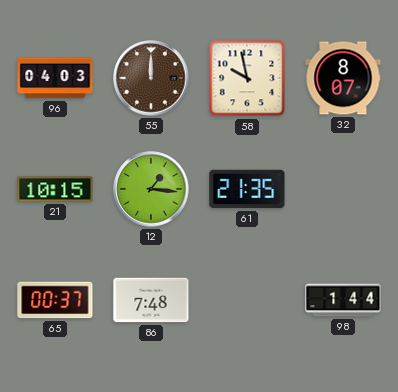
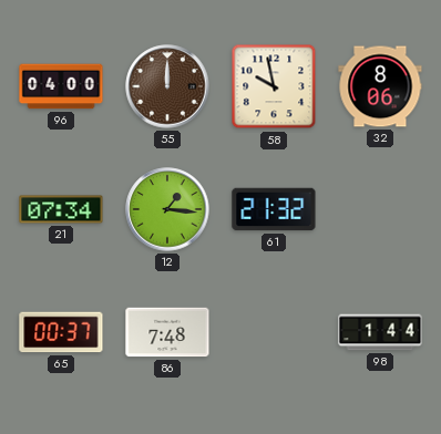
96: 04:03 -> 04:00 (61, 86)
32: 8:07 -> 8:06 (380, 86)
21: 10:15 -> 07:34 (61, 209)
61: 21:35 -> 21:32 (274, 209)
